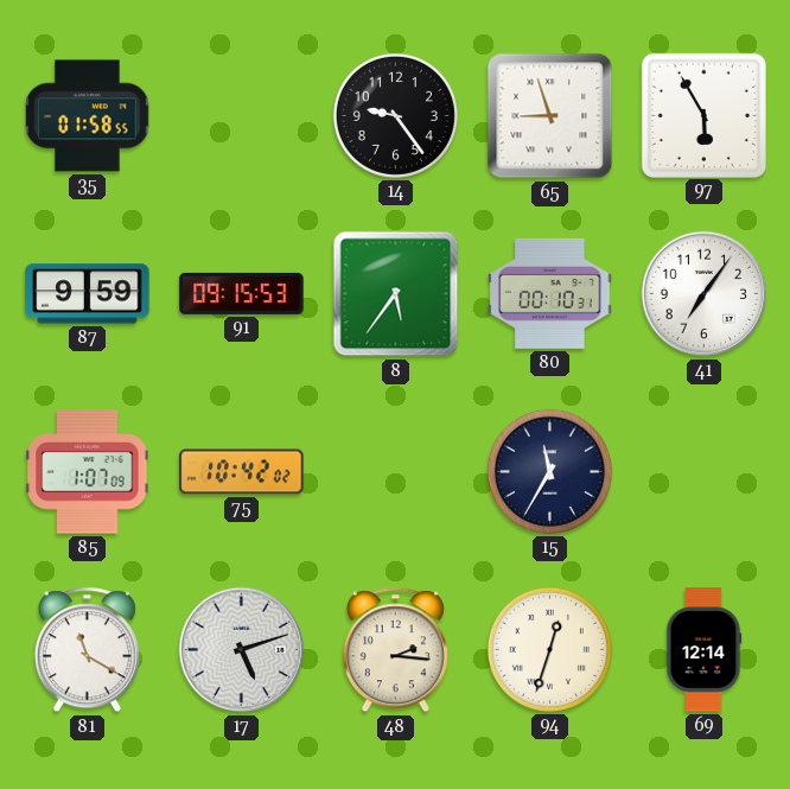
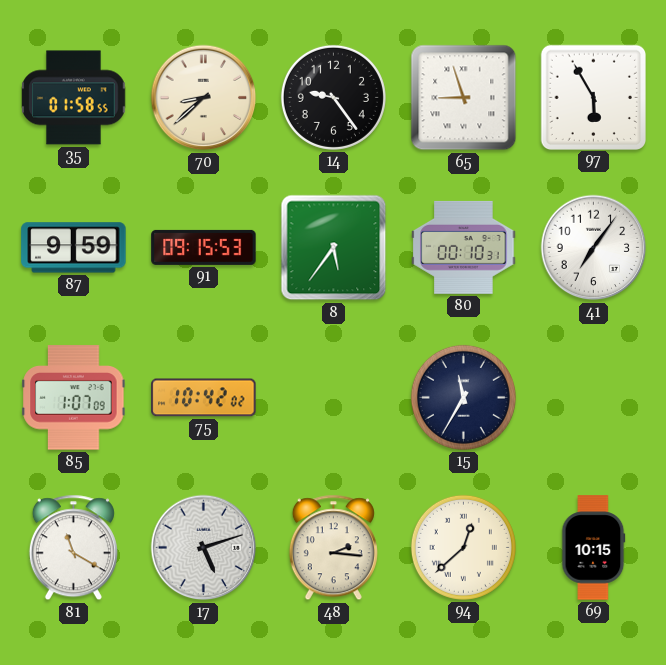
70: none -> 8:38 (204, 98)
94: 12:33 -> 12:38 (463, 547)
69: 12:14 -> 10:15 (594, 548)
